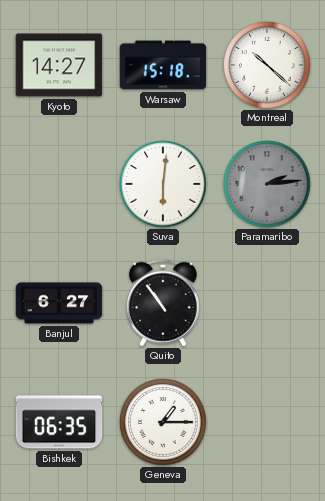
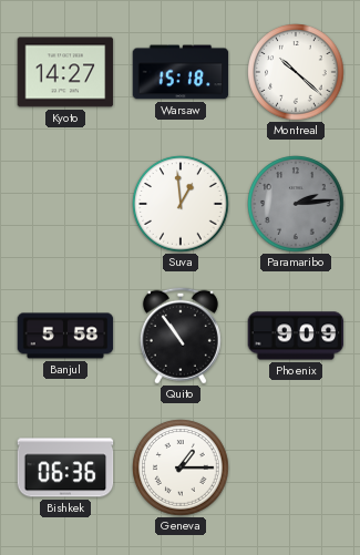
Suva: 6:01 -> 12:59 (181, 204)
Banjul: 6:27 -> 5:58 (65, 336)
Phoenix: none -> 9:09 (296, 336)
Bishkek: 06:35 -> 06:36 (65, 467)
